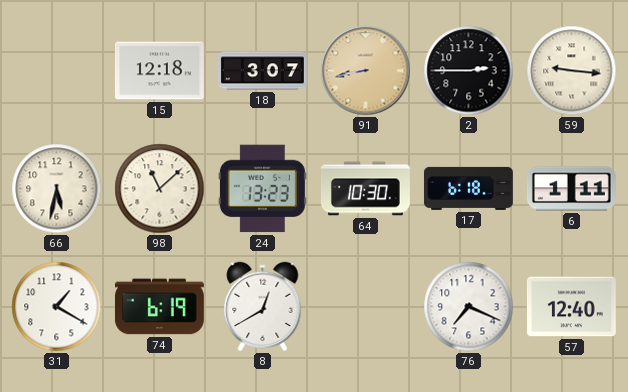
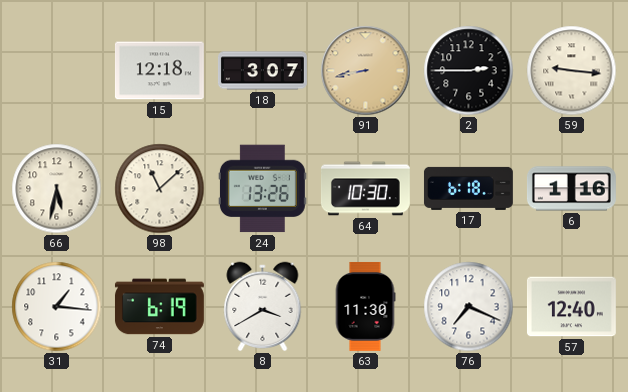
24: 13:23 -> 13:26 (262, 189)
6: 1:11 -> 1:16 (571, 189)
31: 1:20 -> 1:16 (57, 307)
8: 12:40 -> 3:40 (263, 307)
63: none -> 11:30 (365, 306)
